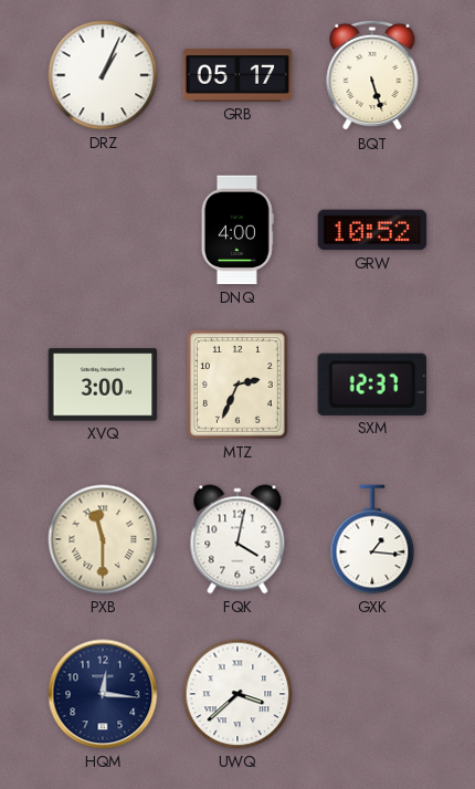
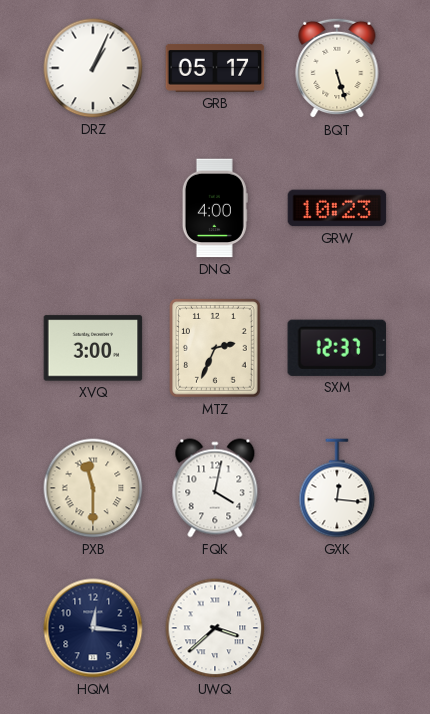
GRW: 10:52 -> 10:23 (337, 208)
GXK: 1:16 -> 12:16 (337, 488)
